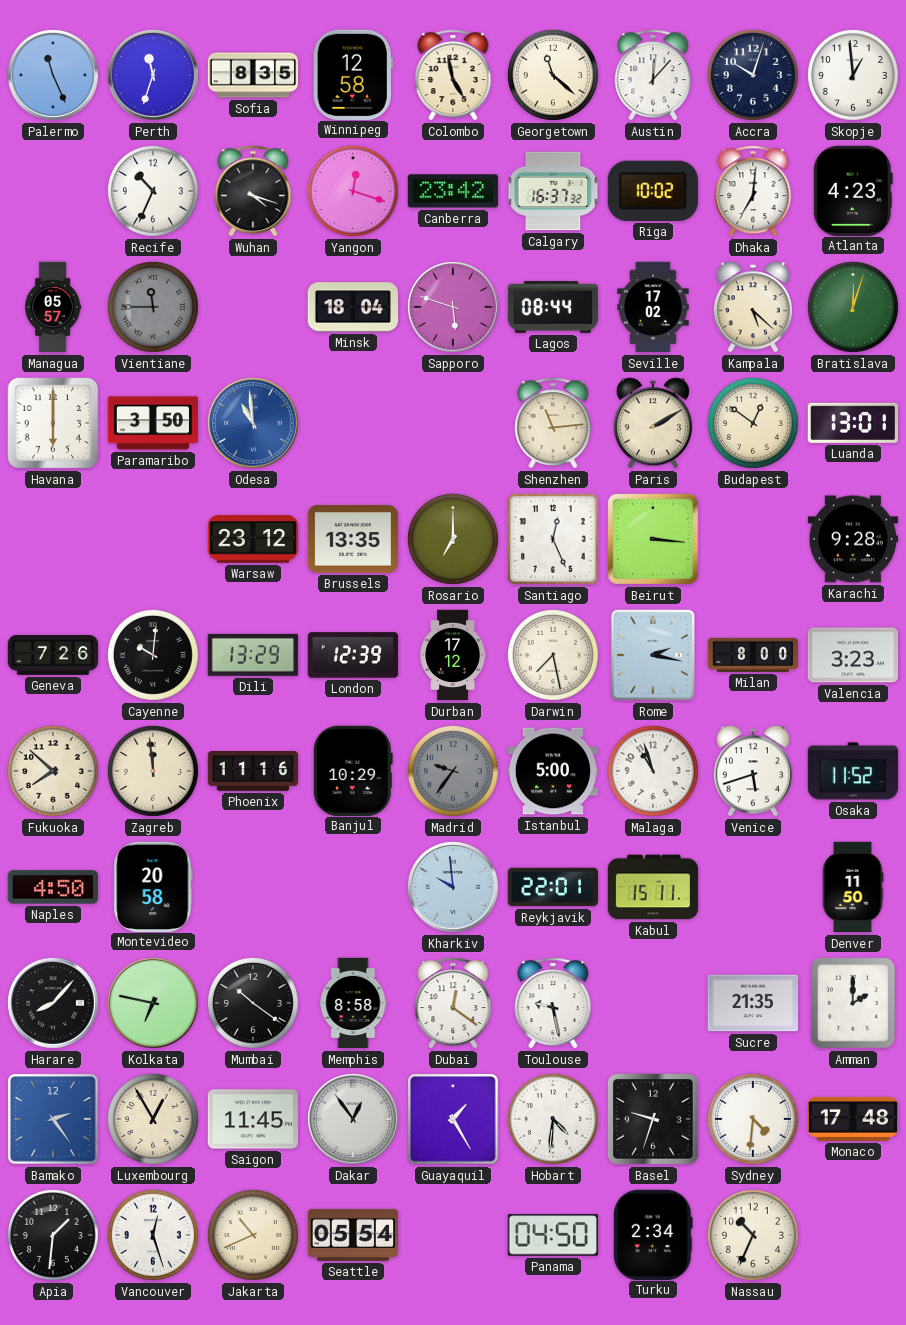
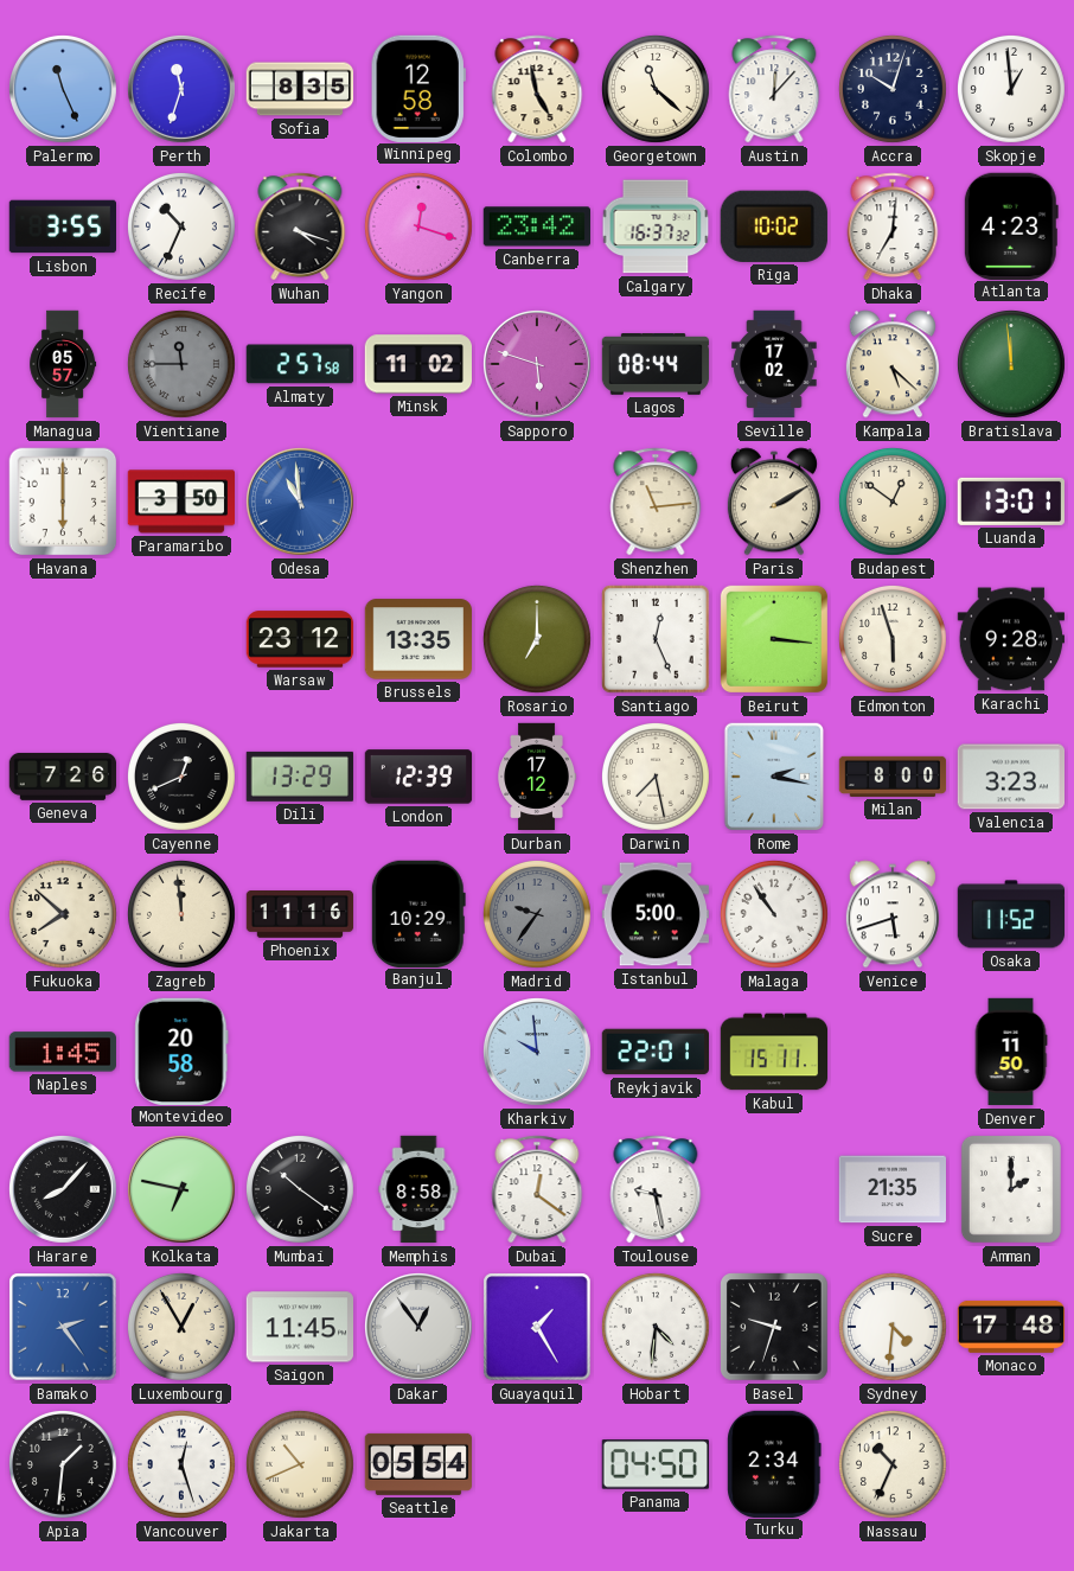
Lisbon: none -> 3:55 (62, 226)
Almaty: none -> 2:57 (300, 364)
Minsk: 18:04 -> 11:02 (417, 364)
Bratislava: 12:03 -> 11:59 (1011, 364)
Edmonton: none -> 5:57 (893, 639)
Cayenne: 10:01 -> 12:41 (181, 777)
Malaga: 10:57 -> 10:54 (774, 914)
Naples: 4:50 -> 1:45 (62, 1052)
